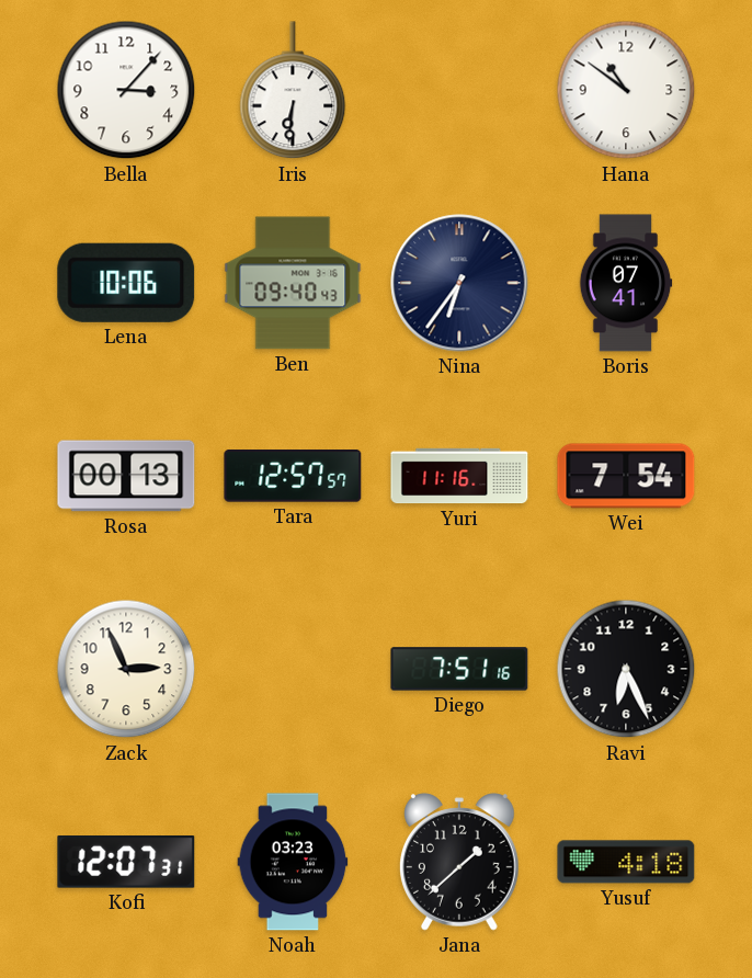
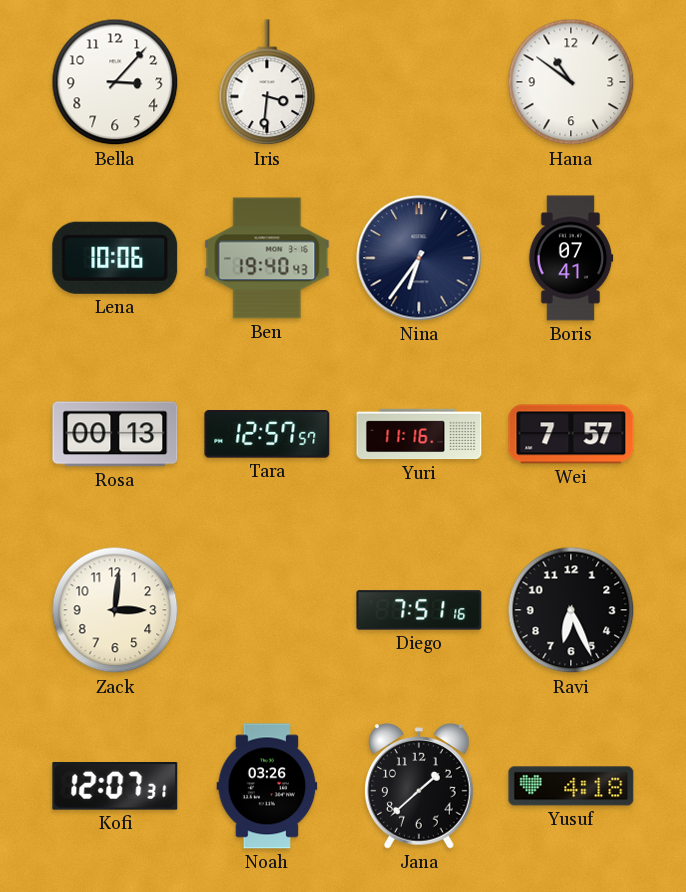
Iris: 6:31 -> 3:31 (267, 83)
Ben: 09:40 -> 19:40 (267, 258)
Wei: 7:54 -> 7:57 (571, 434)
Zack: 2:56 -> 3:01 (115, 610)
Noah: 03:23 -> 03:26 (267, 786)
